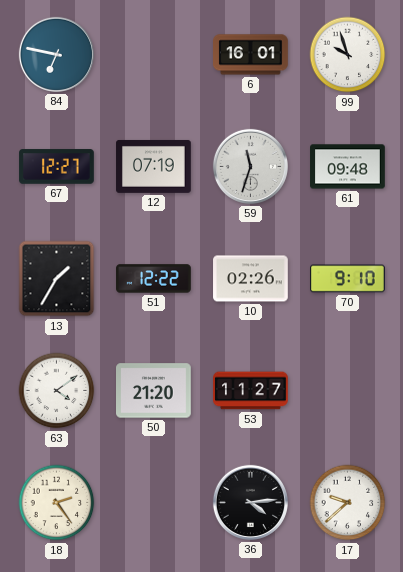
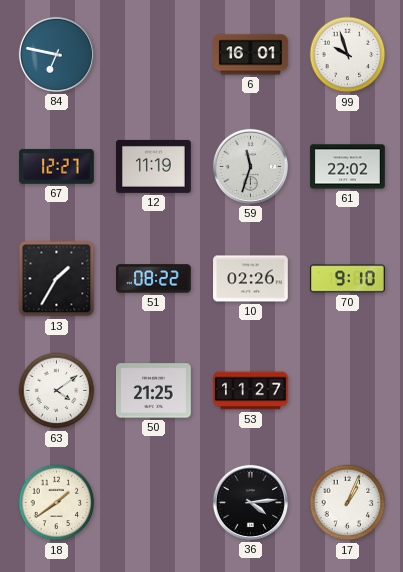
12: 07:19 -> 11:19 (154, 166)
61: 09:48 -> 22:02 (348, 167)
51: 12:22 -> 08:22 (154, 279)
50: 21:20 -> 21:25 (154, 391)
18: 2:24 -> 1:39 (57, 503)
17: 9:38 -> 1:04 (348, 503)
